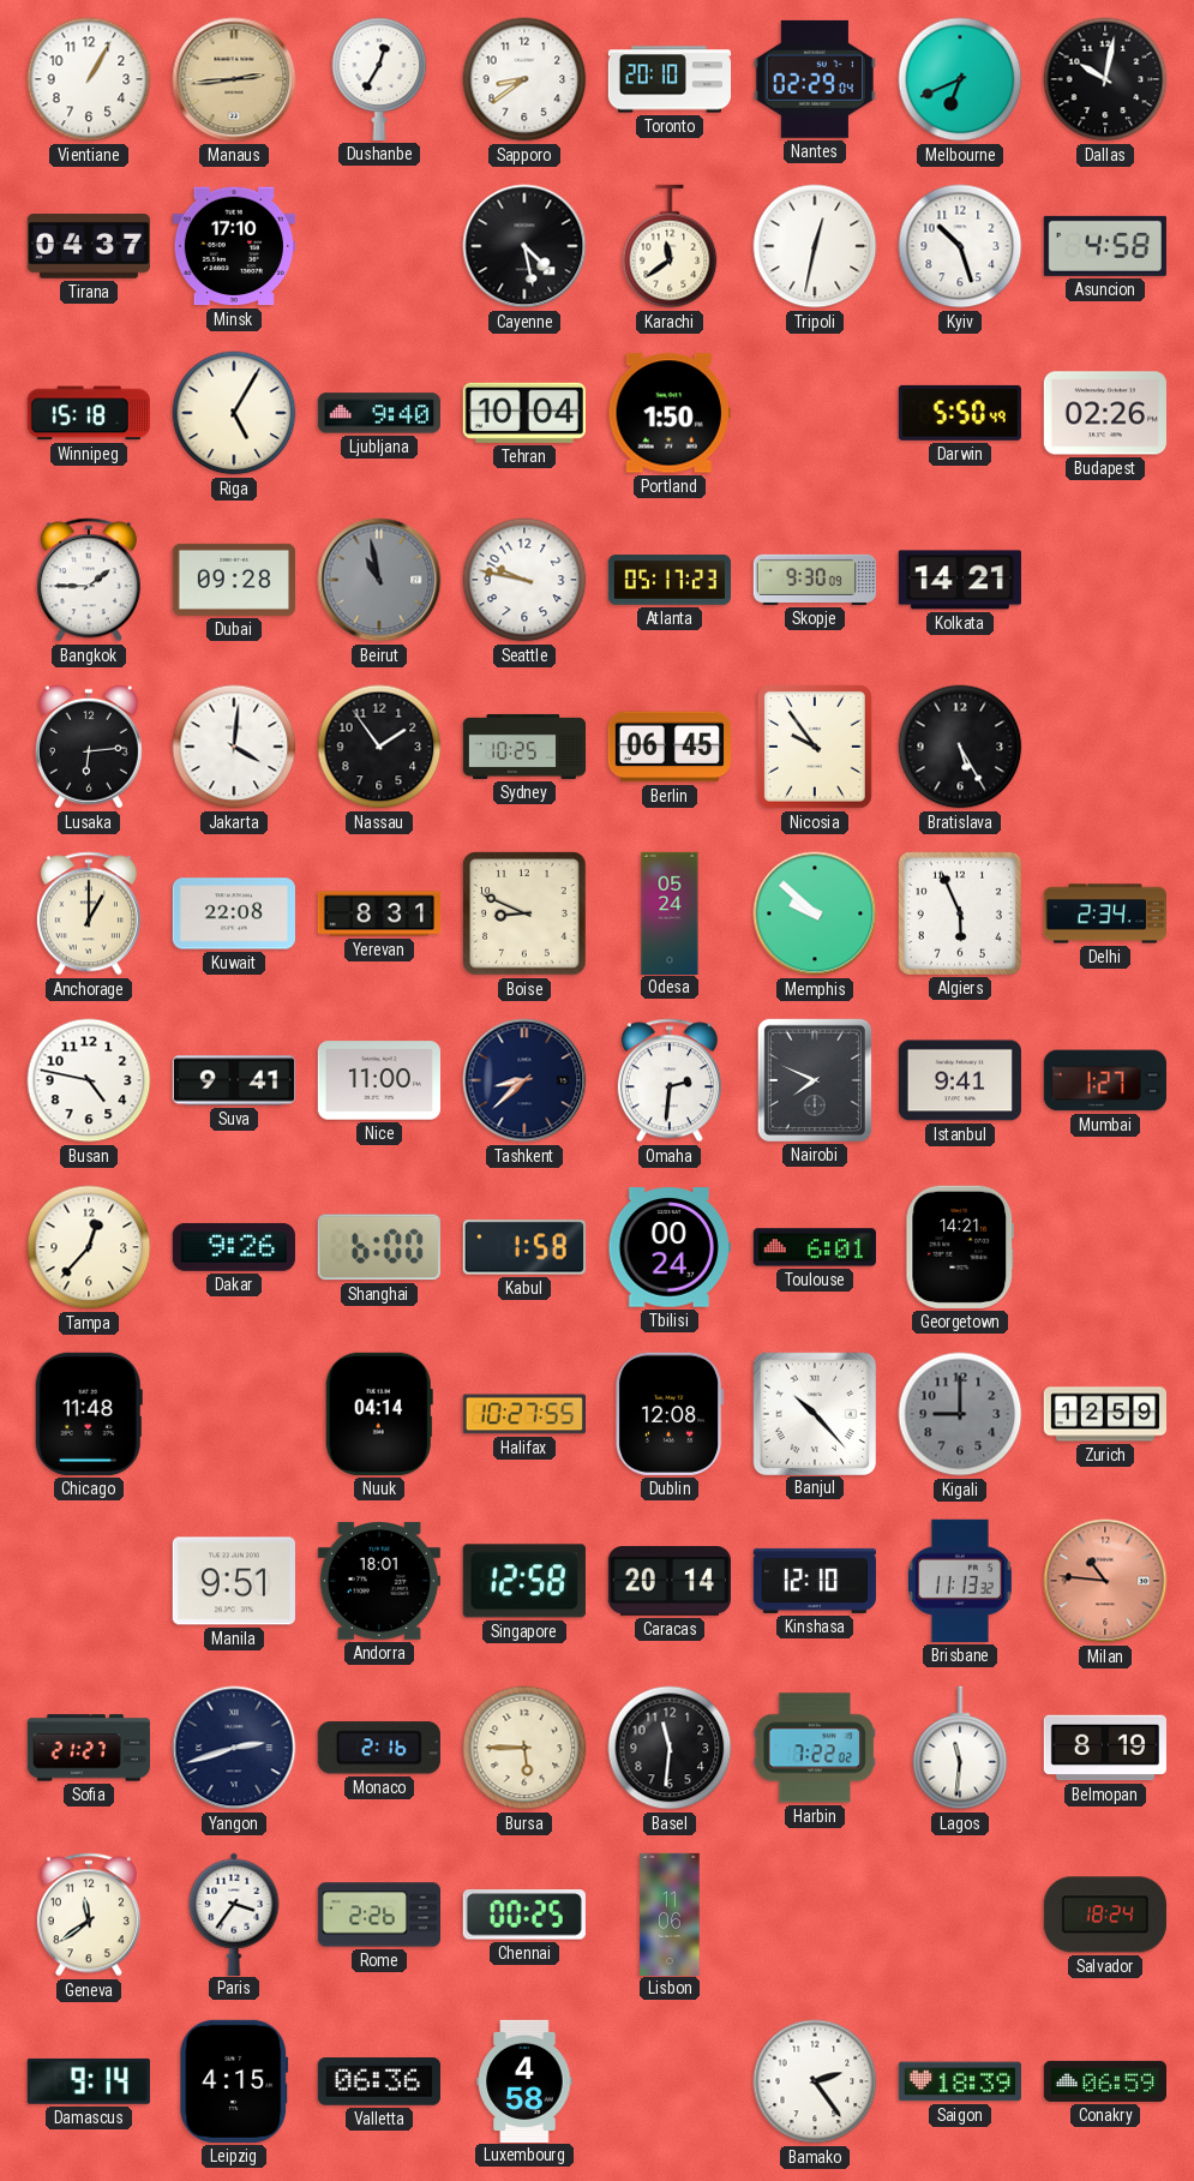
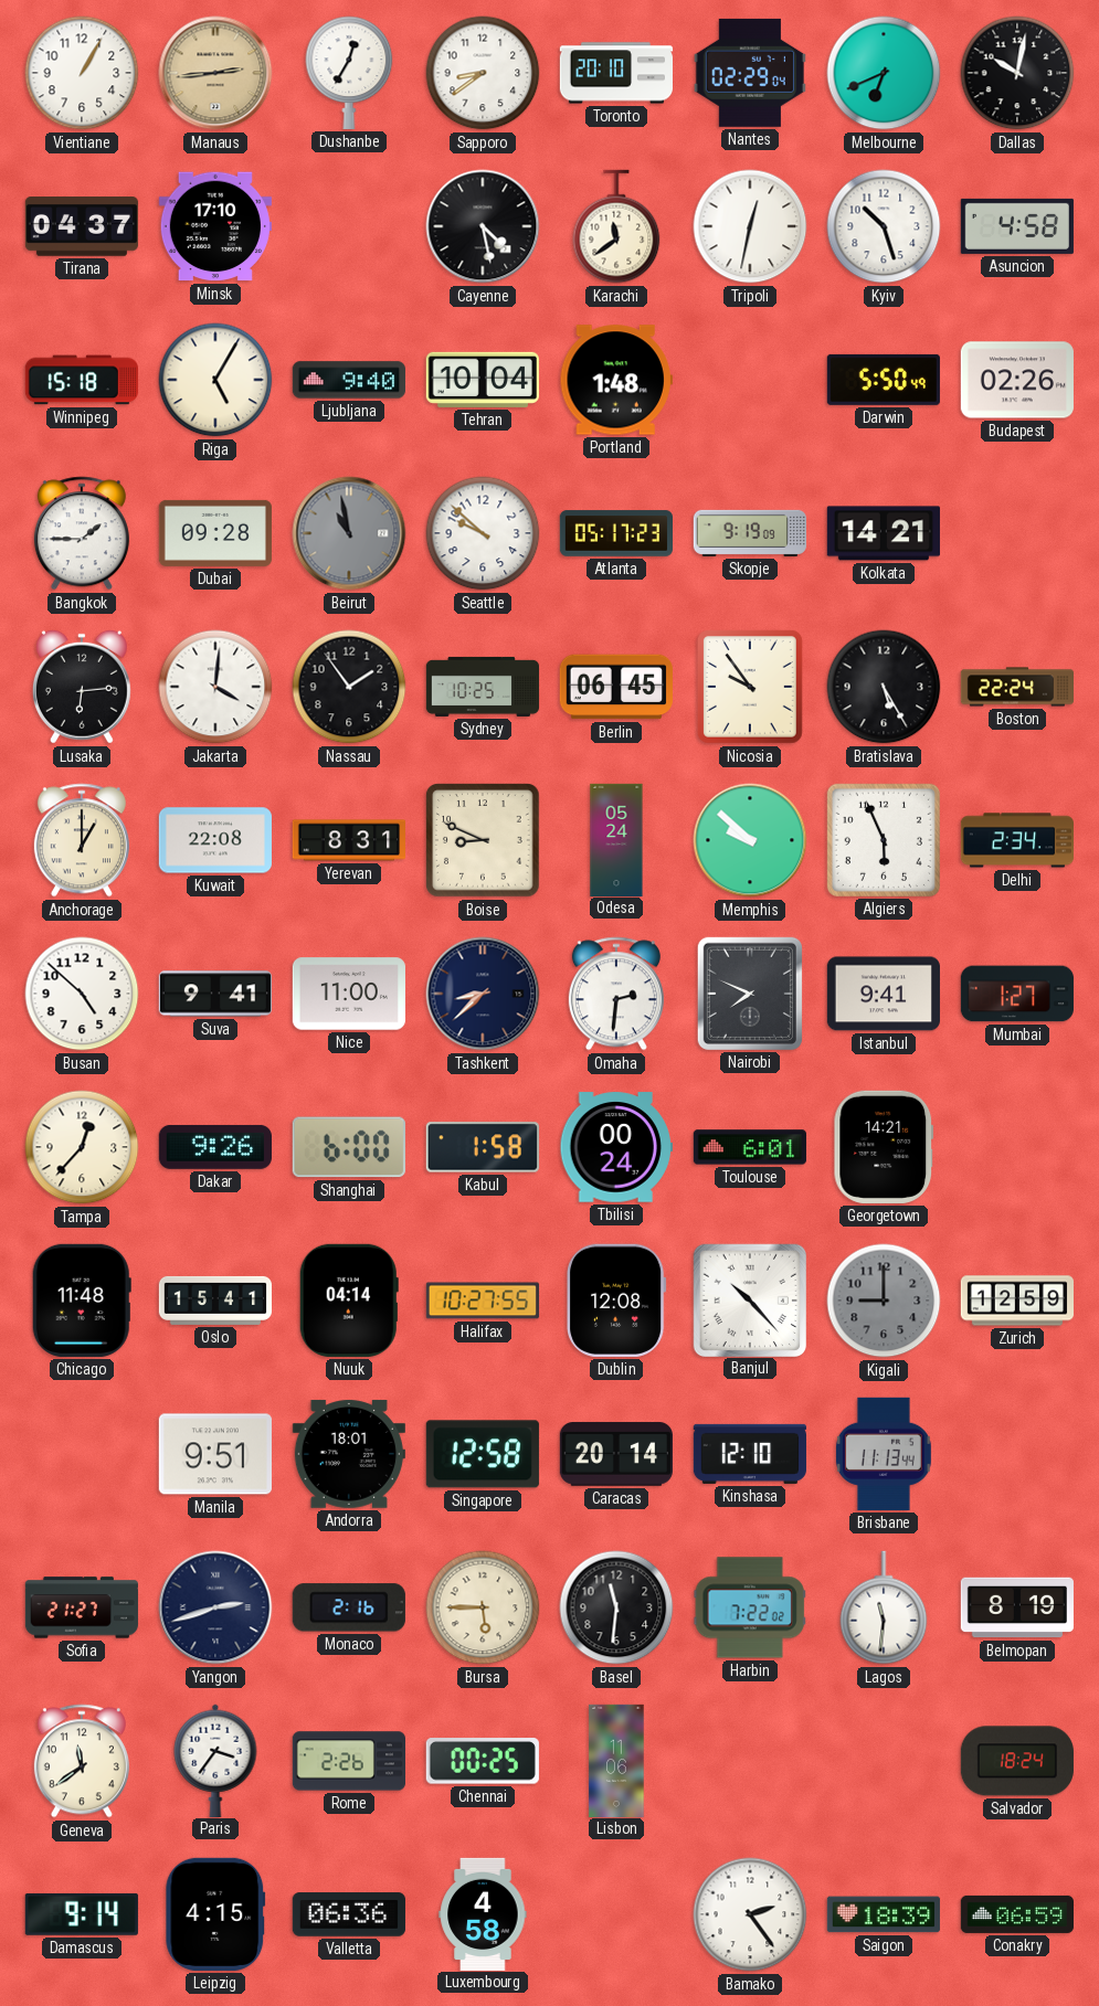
Portland: 1:50 -> 1:48 (616, 380)
Seattle: 9:47 -> 9:52 (483, 533)
Skopje: 9:30 -> 9:19 (749, 533)
Boston: none -> 22:24 (1016, 687)
Busan: 4:47 -> 4:52 (82, 994)
Oslo: none -> 15:41 (215, 1301)
Brisbane: 11:13:32 -> 11:13:44 (884, 1454)
Milan: 10:46 -> none (1105, 1581)
